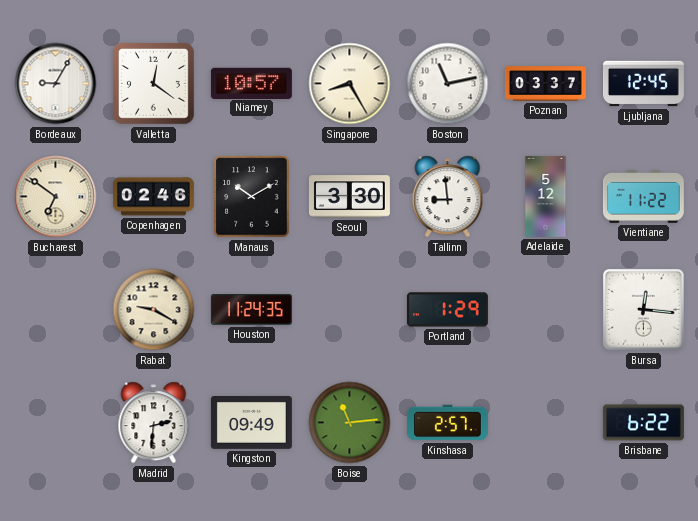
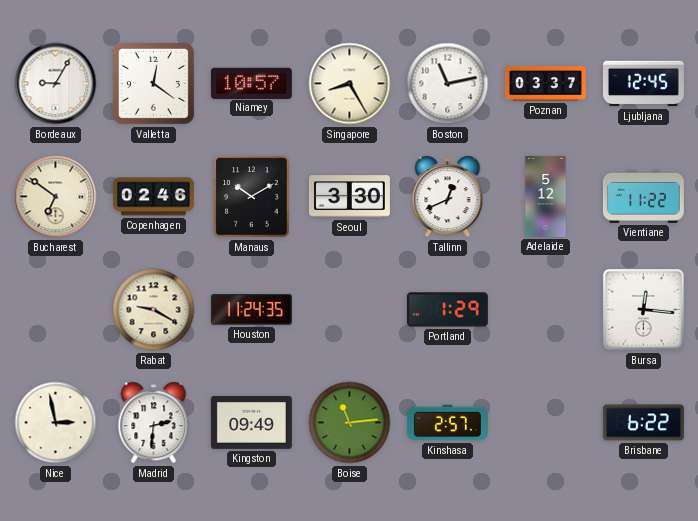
Tallinn: 8:59 -> 12:41 (448, 197)
Nice: none -> 2:58 (56, 423)
